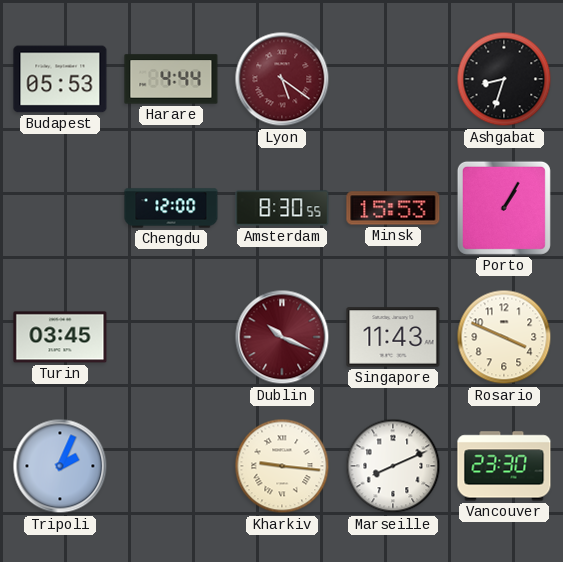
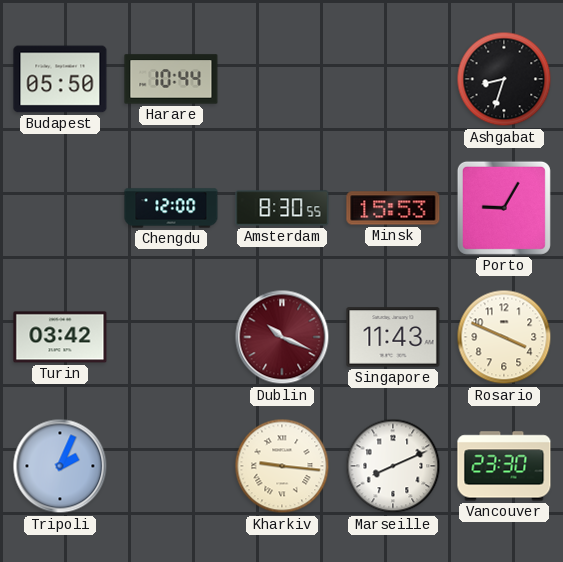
Budapest: 05:53 -> 05:50 (60, 79)
Harare: 4:44 -> 10:44 (171, 79)
Lyon: 5:21 -> none (282, 79)
Porto: 1:05 -> 9:05 (504, 208)
Turin: 03:45 -> 03:42 (60, 337)
